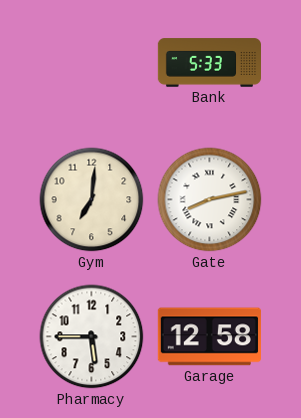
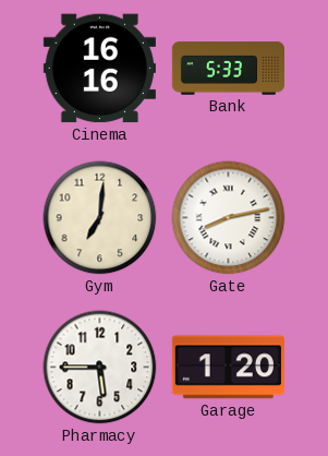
Cinema: none -> 16:16 (99, 69)
Garage: 12:58 -> 1:20 (228, 368)
